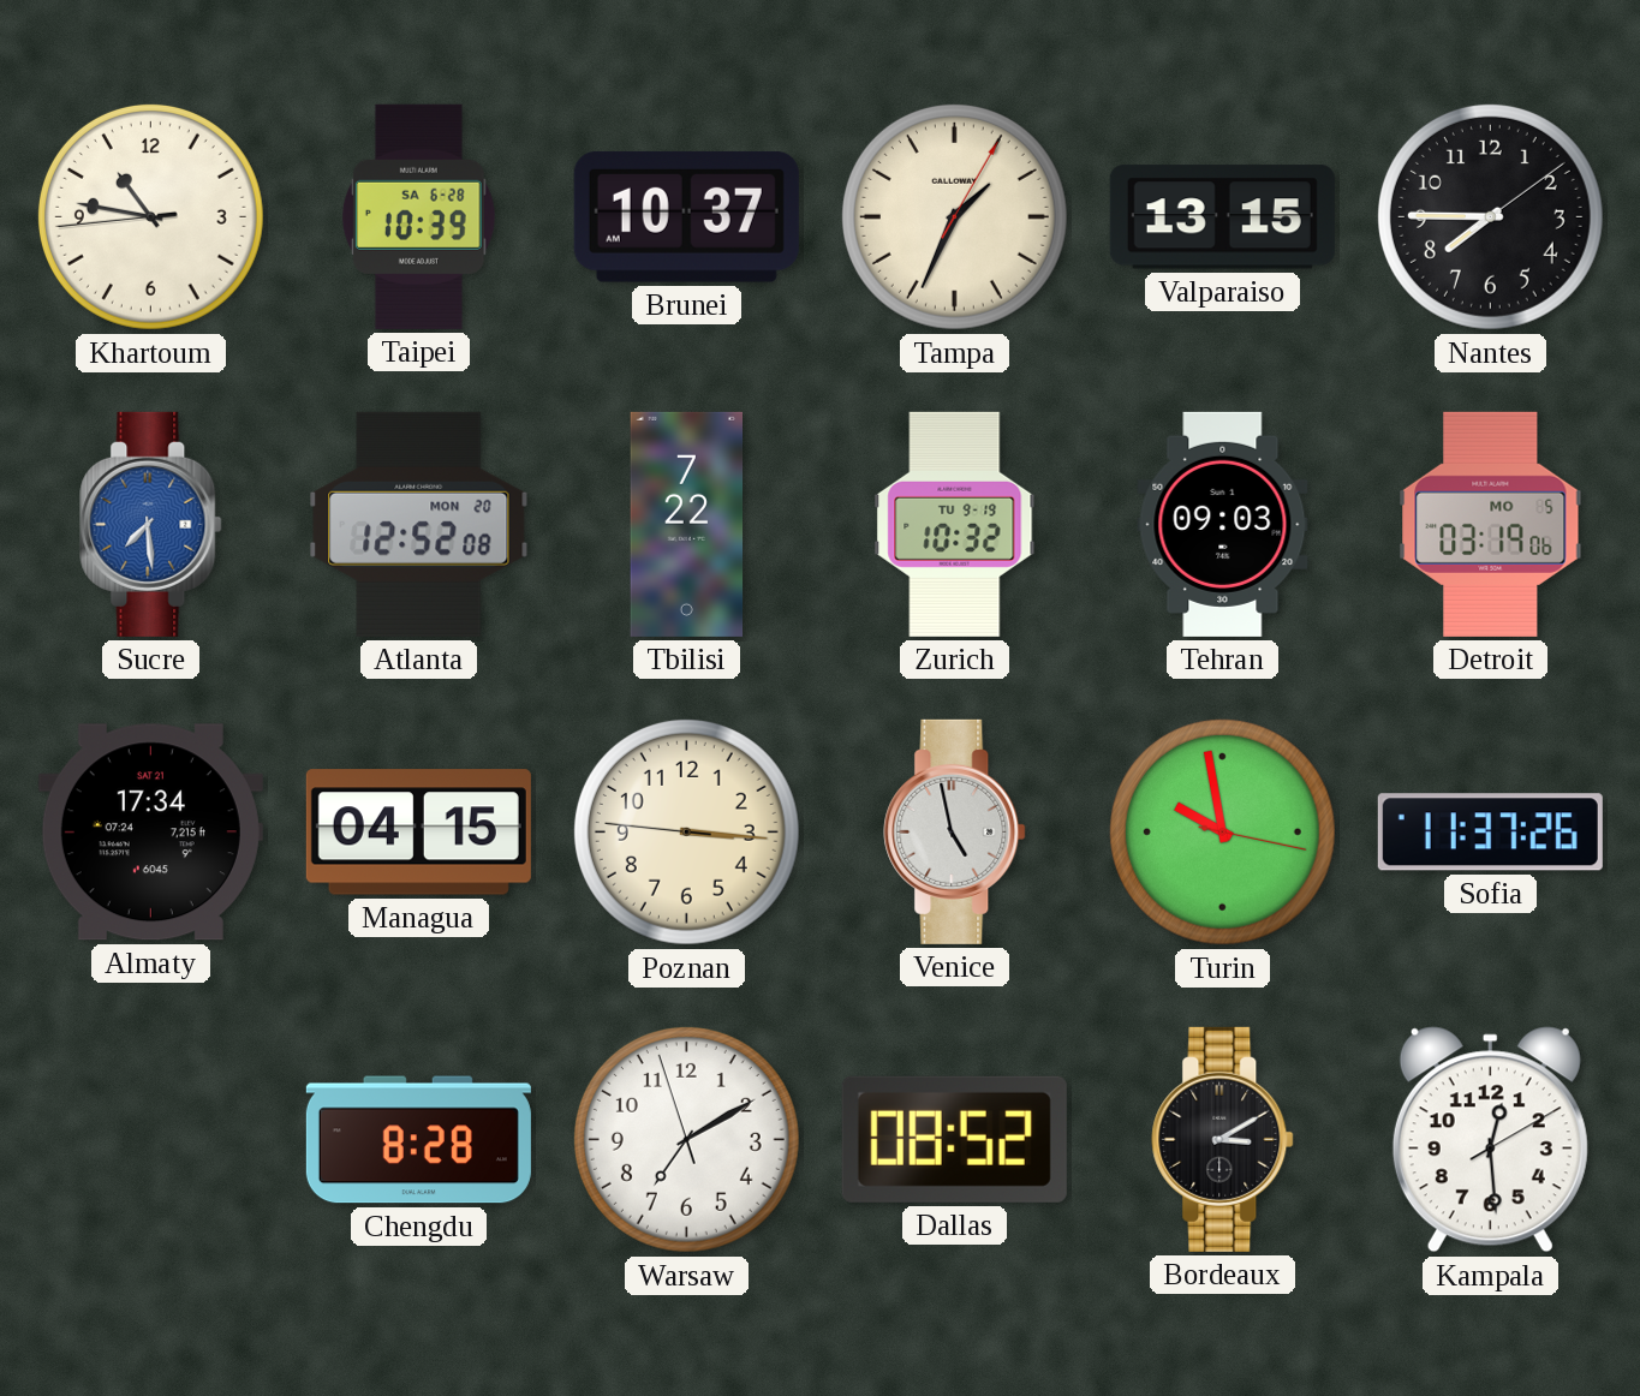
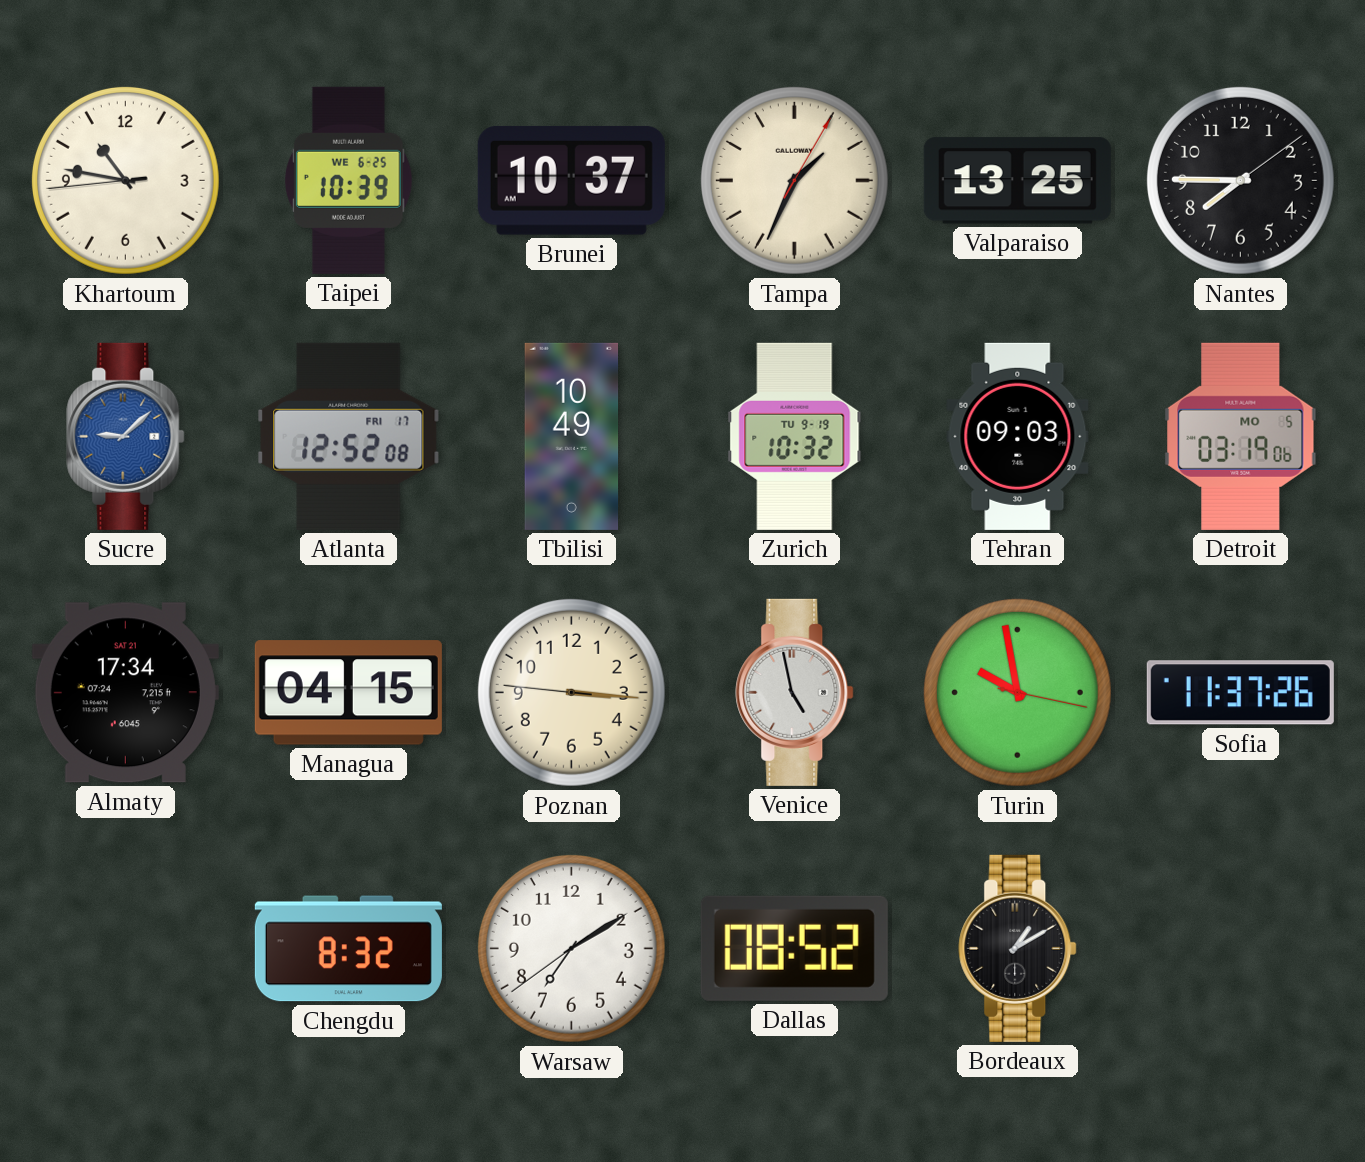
Taipei date: SA 6-28 -> WE 6-25 (348, 180)
Valparaiso: 13:15 -> 13:25 (1017, 181)
Sucre: 7:29 -> 9:08 (126, 436)
Atlanta date: MON 20 -> FRI 17 (349, 436)
Tbilisi: 7:22 -> 10:49 (572, 436)
Chengdu: 8:28 -> 8:32 (348, 949)
Warsaw: 7:09:57 -> 7:09:39 (571, 948)
Bordeaux: 3:10 -> 1:10 (1018, 948)
Kampala: 12:29 -> none (1490, 1140)
